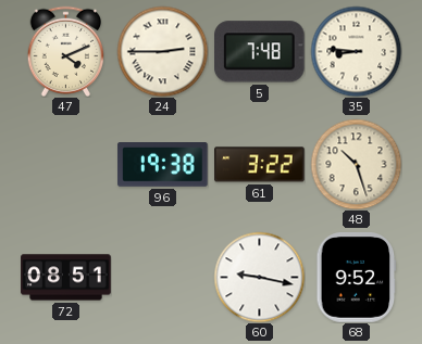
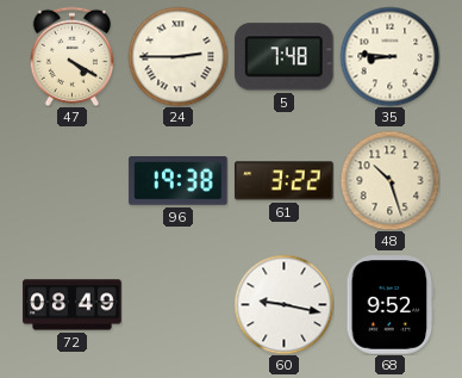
47: 4:11 -> 4:20 (71, 56)
72: 08:51 -> 08:49 (73, 305)
